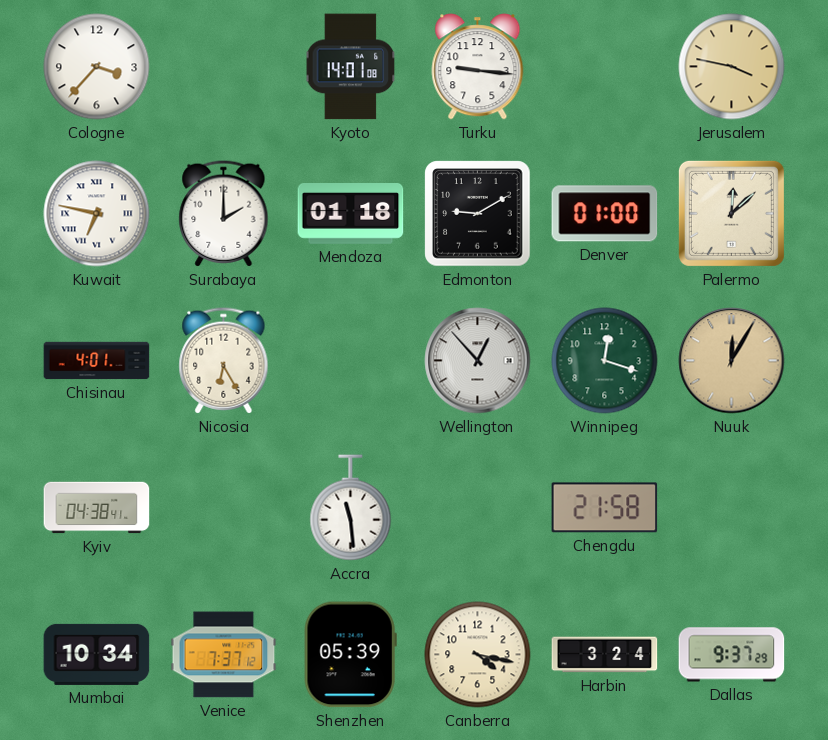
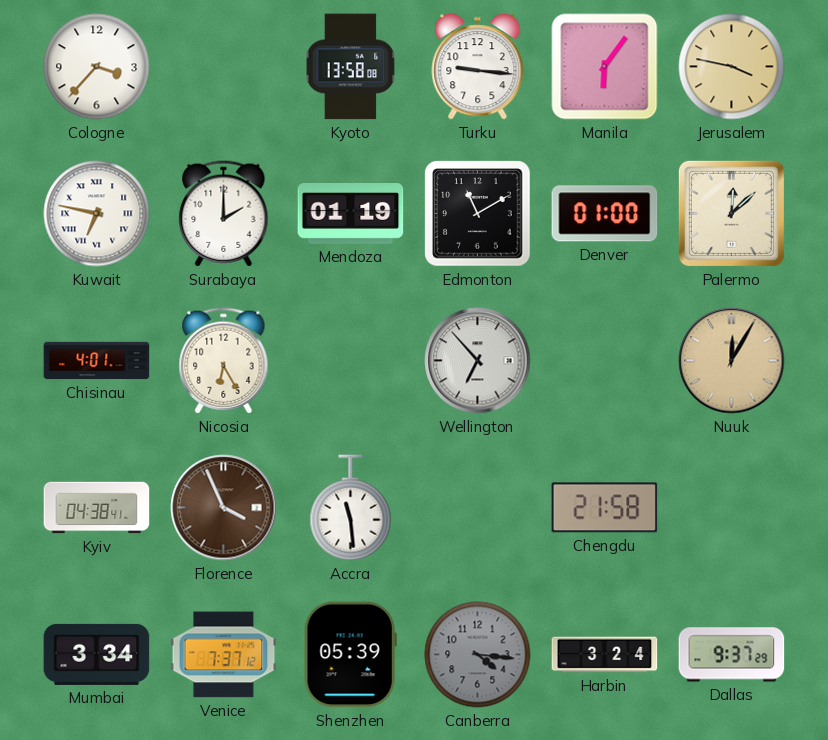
Kyoto: 14:01 -> 13:58 (351, 67)
Manila: none -> 6:06 (605, 67)
Mendoza: 01:18 -> 01:19 (351, 214)
Edmonton: 9:10 -> 11:10 (478, 214)
Wellington: 12:53 -> 6:53 (478, 361)
Winnipeg: 12:18 -> none (605, 361)
Florence: none -> 3:56 (224, 508)
Mumbai: 10:34 -> 3:34 (97, 654)
Canberra: 4:17 -> 4:16 (478, 655)
Canberra dial: cream -> grey (478, 655)
